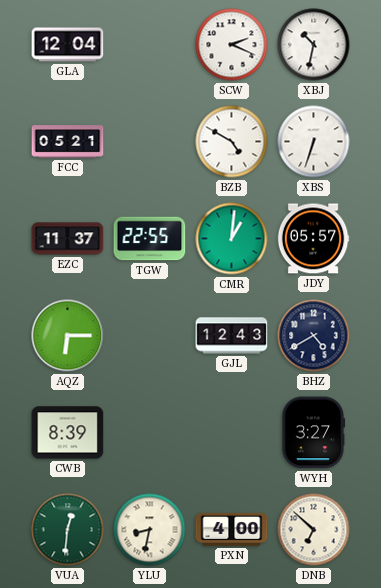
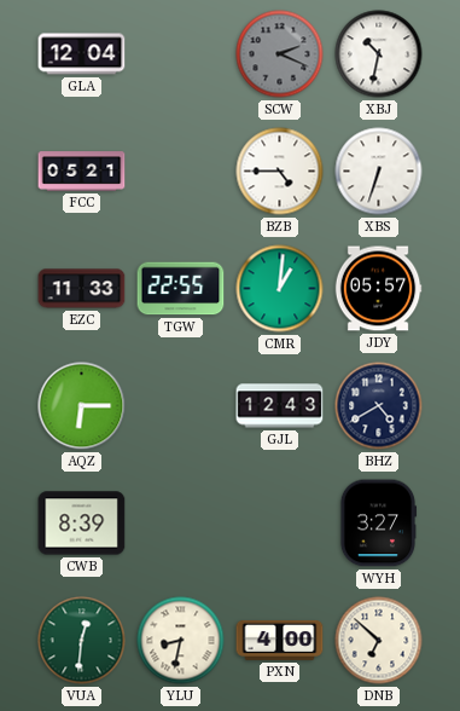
SCW dial: white -> grey (280, 54)
BZB: 4:50 -> 4:45 (280, 172)
EZC: 11:37 -> 11:33 (82, 289)
